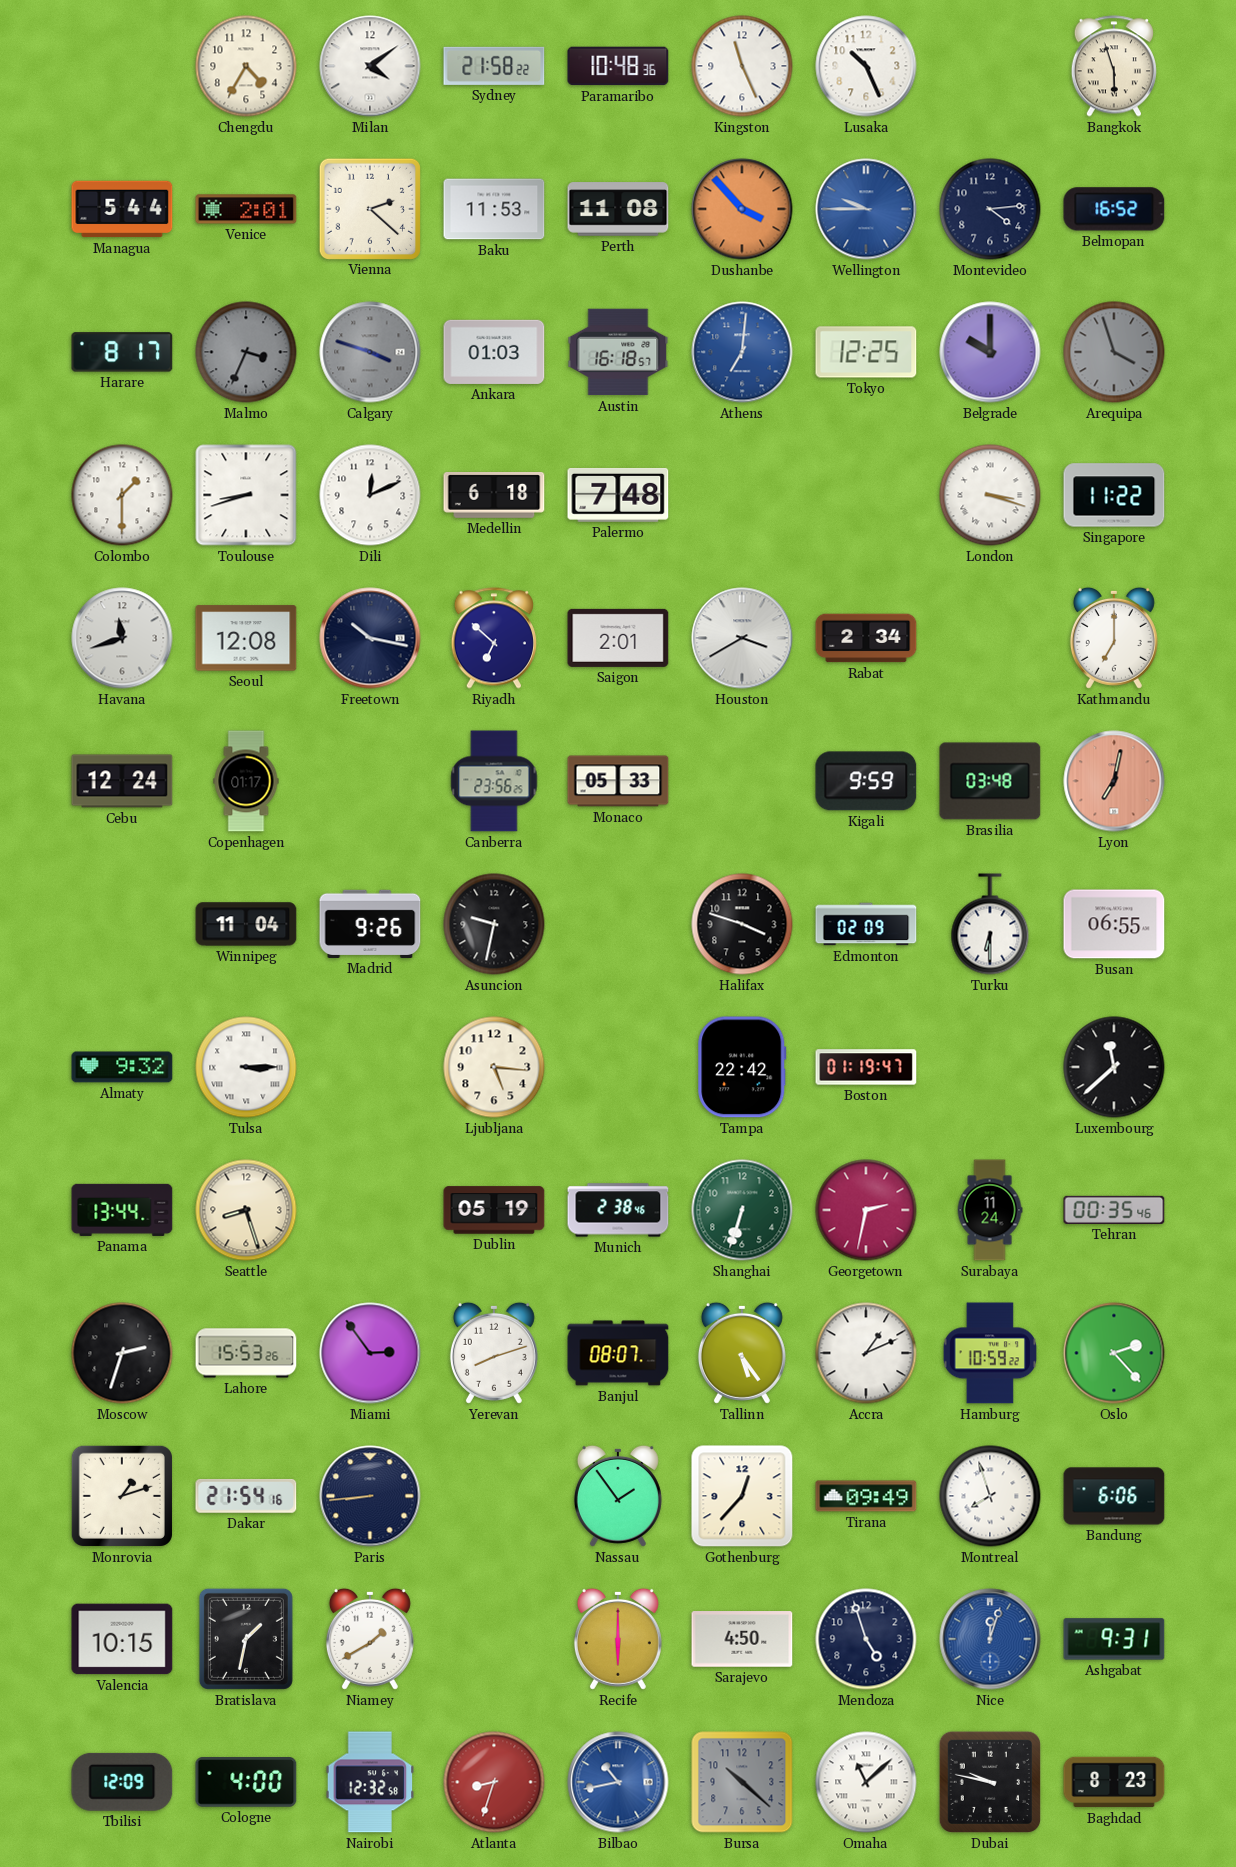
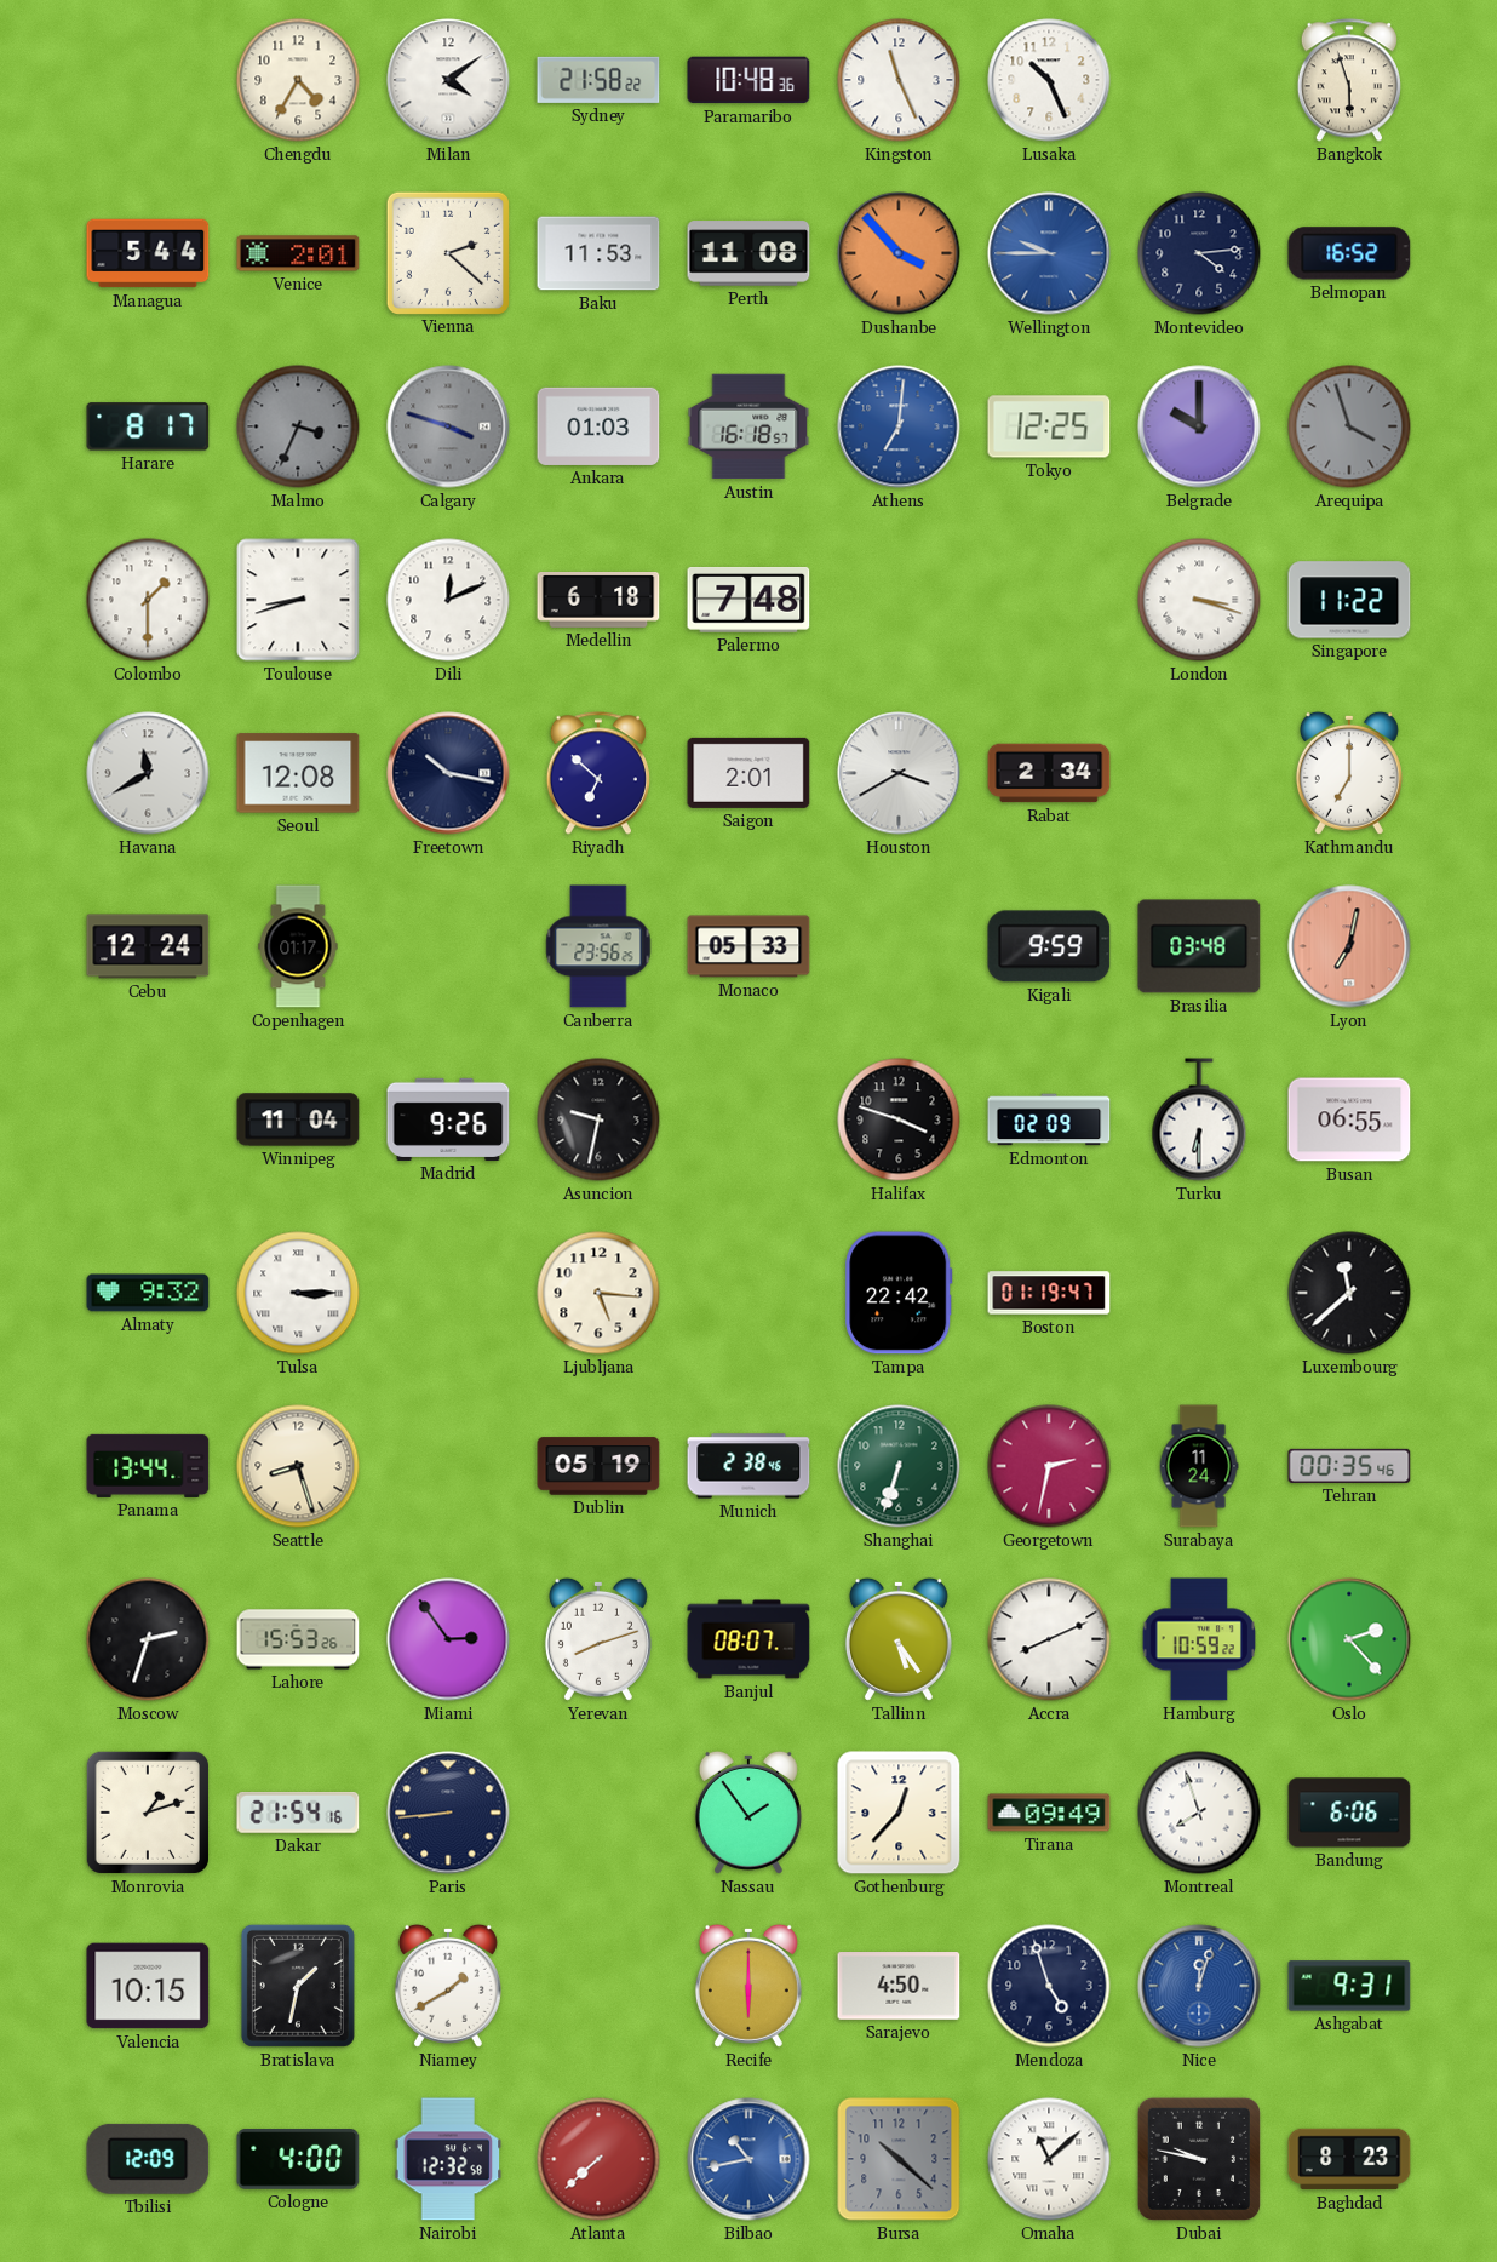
Havana: 11:42 -> 11:40 (148, 773)
Accra: 1:11 -> 8:11 (1049, 1639)
Atlanta: 8:33 -> 7:38 (598, 2159)
